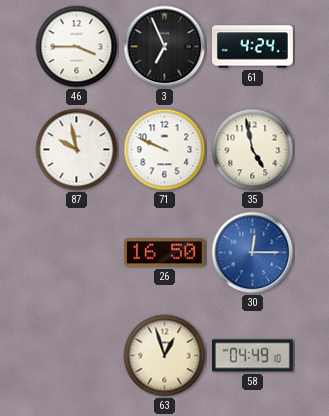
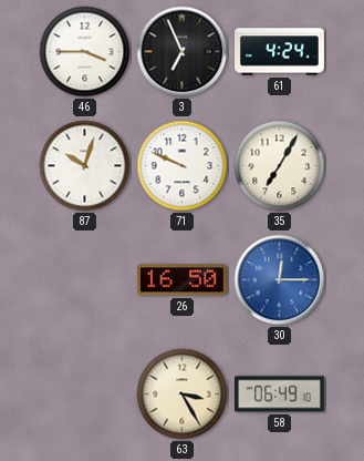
87: 9:58 -> 10:03 (85, 166)
35: 4:58 -> 7:05 (280, 166)
63: 12:57 -> 3:25 (183, 395)
58: 04:49 -> 06:49 (280, 395)
